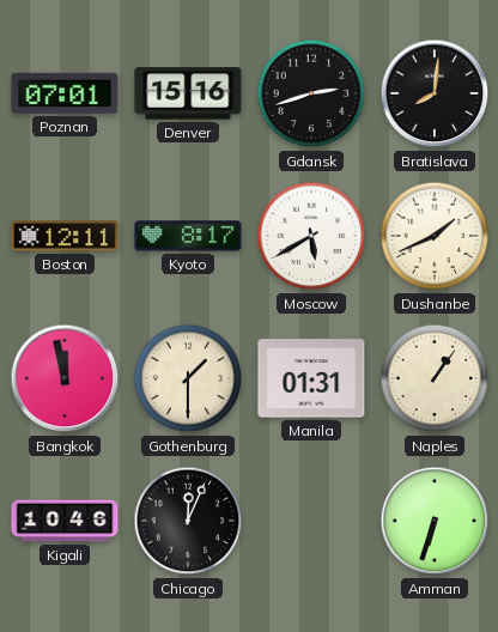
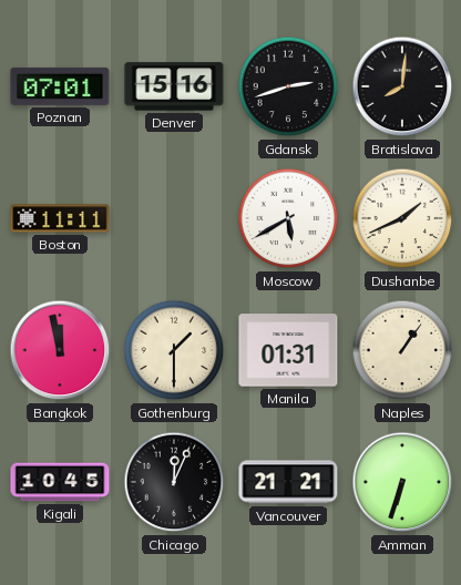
Boston: 12:11 -> 11:11 (60, 218)
Kyoto: 8:17 -> none (188, 236)
Kigali: 10:46 -> 10:45 (60, 482)
Vancouver: none -> 21:21 (288, 482)
